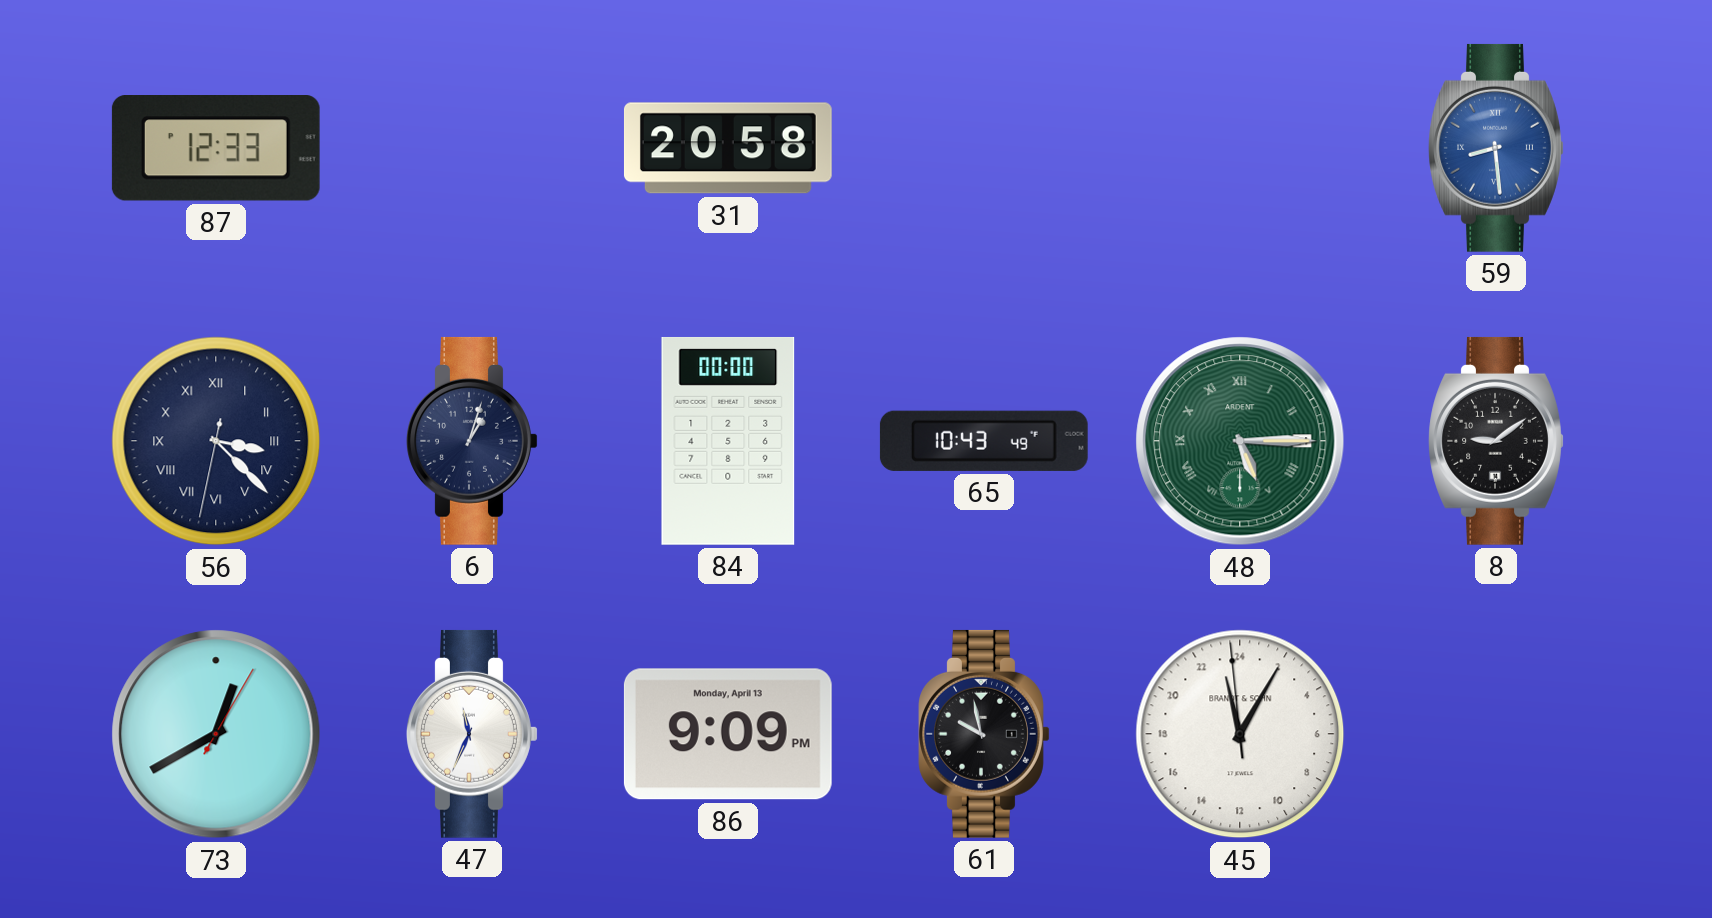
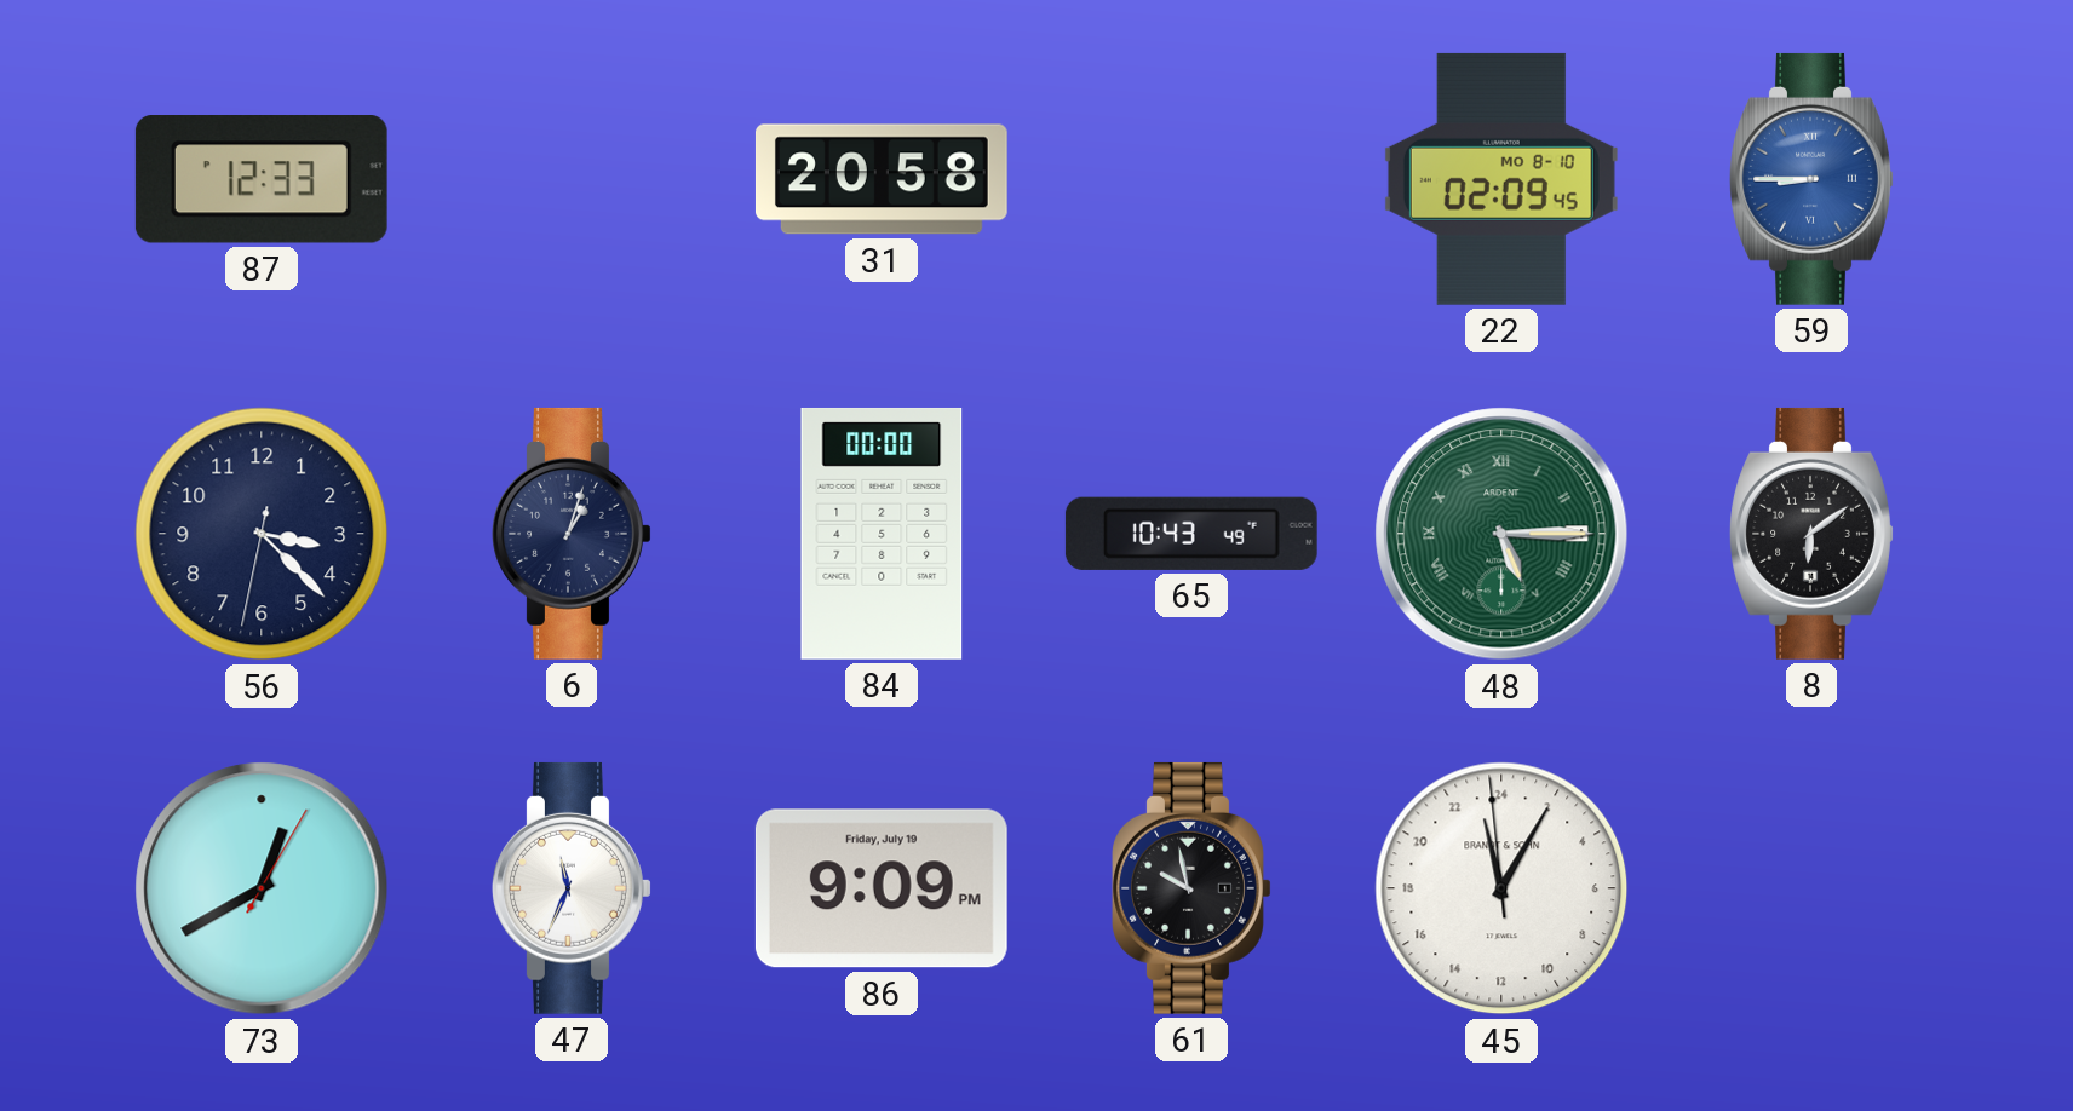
22: none -> 02:09 (1501, 179)
59: 8:29 -> 8:45 (1811, 179)
56 numerals: Roman -> Arabic (262, 534)
8: 9:09 -> 6:09 (1811, 534)
86 date: Monday, April 13 -> Friday, July 19 (882, 888)
